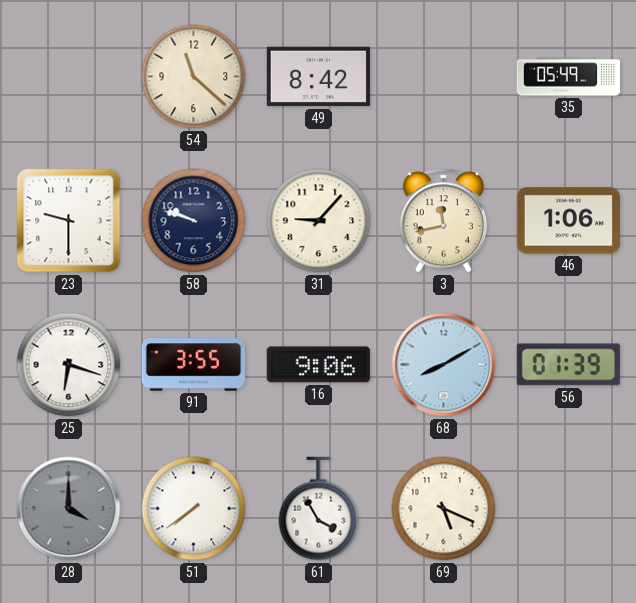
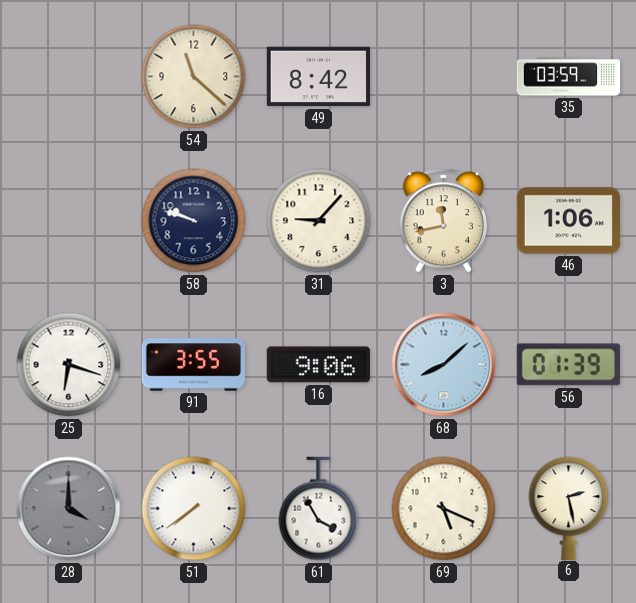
35: 05:49 -> 03:59 (569, 77)
23: 9:30 -> none (69, 221)
68: 8:10 -> 8:08 (444, 365)
6: none -> 2:28 (569, 508)
